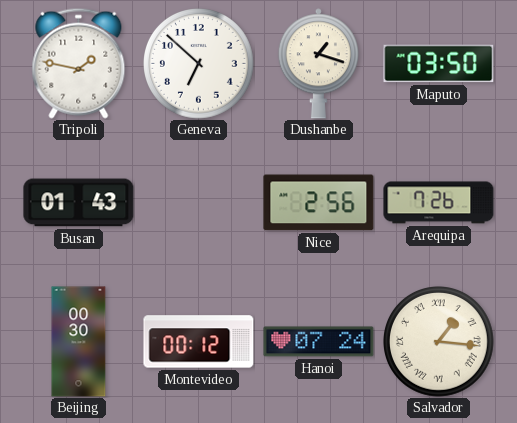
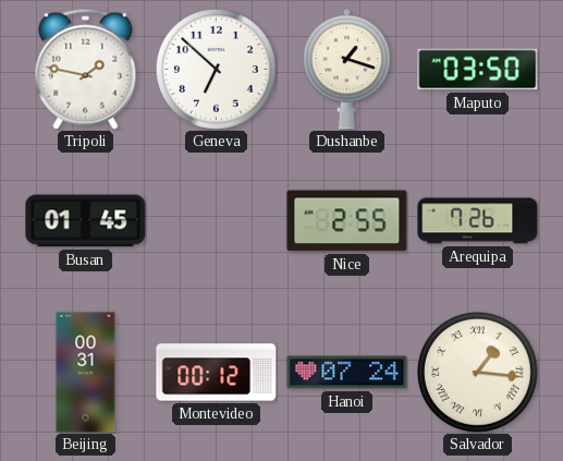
Busan: 01:43 -> 01:45 (86, 221)
Nice: 2:56 -> 2:55 (347, 221)
Beijing: 00:30 -> 00:31 (86, 373)
